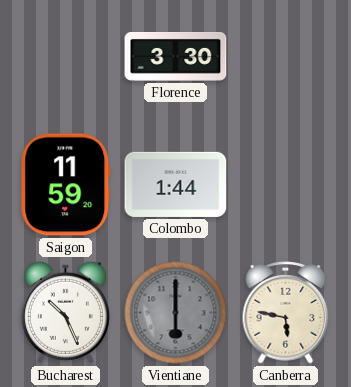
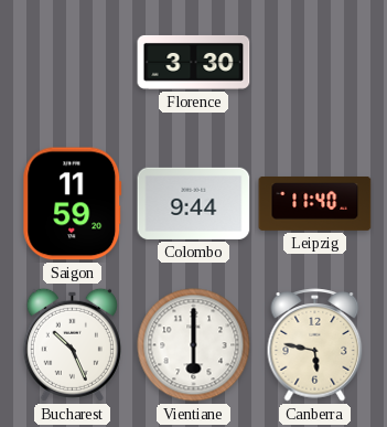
Colombo: 1:44 -> 9:44 (194, 203)
Leipzig: none -> 11:40 (315, 203)
Vientiane dial: grey -> white (194, 345)
